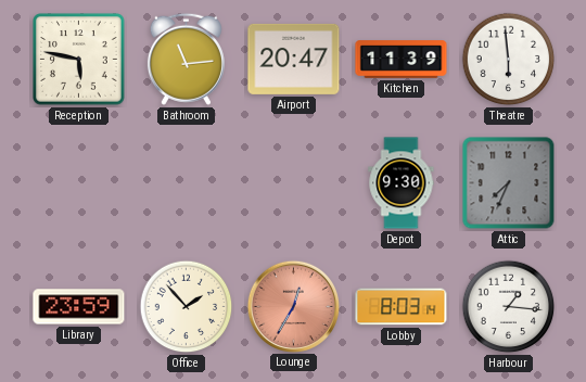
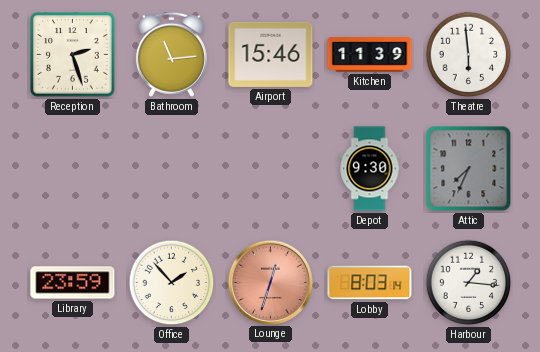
Reception: 5:47 -> 2:27 (73, 55)
Airport: 20:47 -> 15:46 (271, 54)
Lounge: 12:35 -> 12:33 (270, 282)
